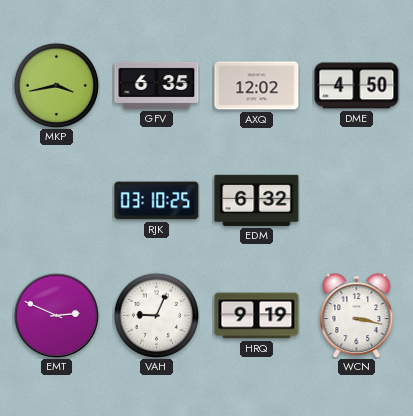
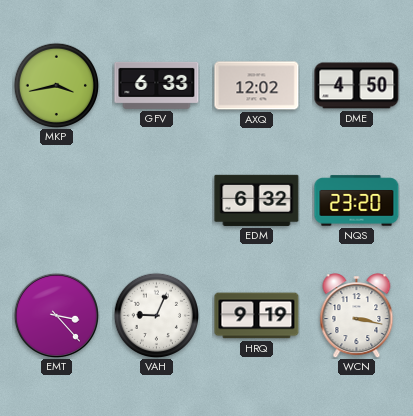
GFV: 6:35 -> 6:33 (157, 85)
RJK: 03:10 -> none (157, 201)
NQS: none -> 23:20 (357, 201)
EMT: 2:49 -> 3:23 (56, 315)
